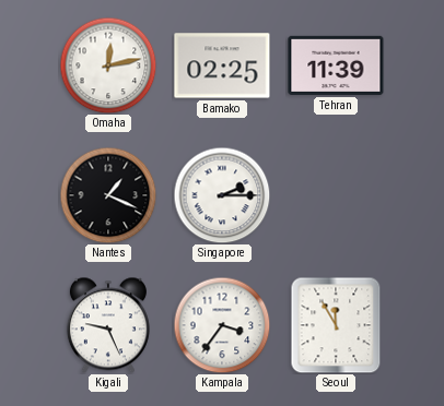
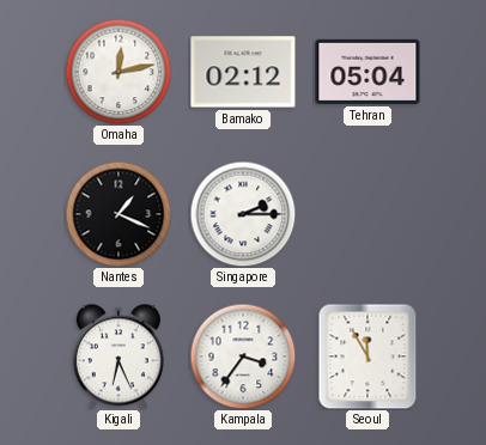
Bamako: 02:25 -> 02:12 (243, 72)
Tehran: 11:39 -> 05:04 (367, 72)
Kigali: 9:26 -> 6:26 (119, 356)
